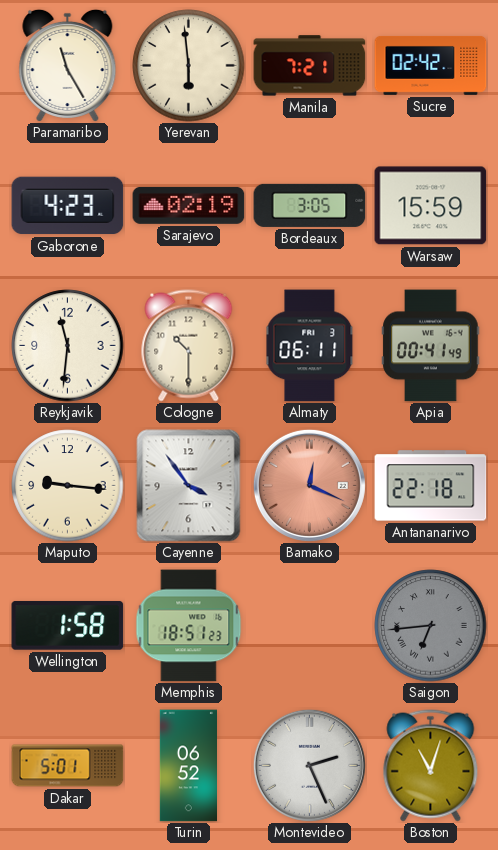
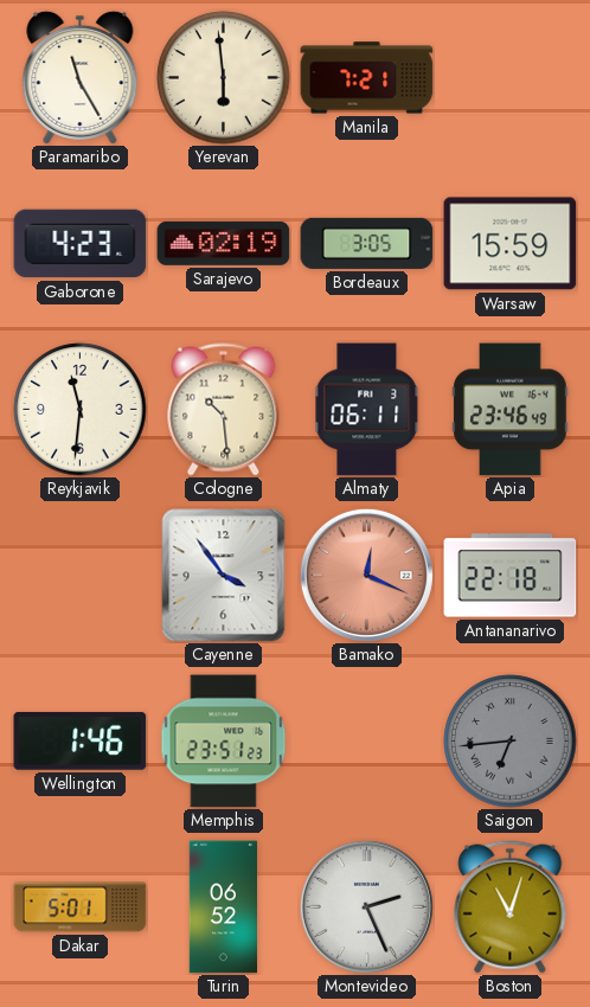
Sucre: 02:42 -> none (431, 65)
Cologne: 10:30 -> 10:29 (224, 410)
Apia: 00:41 -> 23:46 (511, 410)
Maputo: 9:16 -> none (68, 486)
Wellington: 1:58 -> 1:46 (81, 742)
Memphis: 18:51 -> 23:51 (224, 742)
